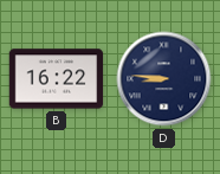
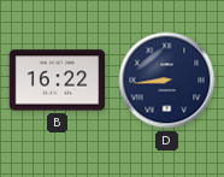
D: 8:46 -> 8:44 (167, 81)
